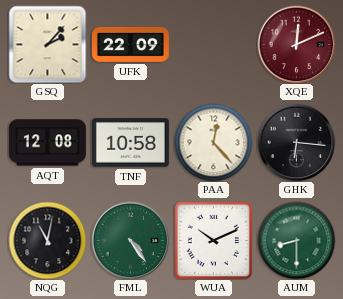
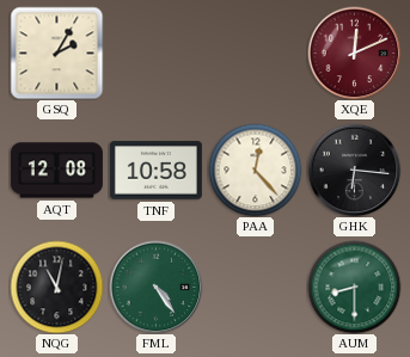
GSQ: 2:07 -> 2:05 (56, 53)
UFK: 22:09 -> none (130, 44)
WUA: 10:11 -> none (213, 240)
